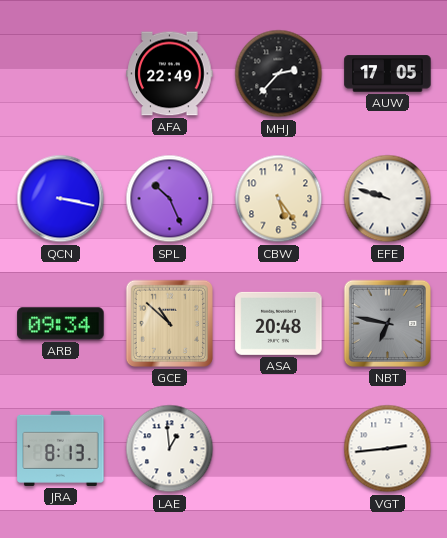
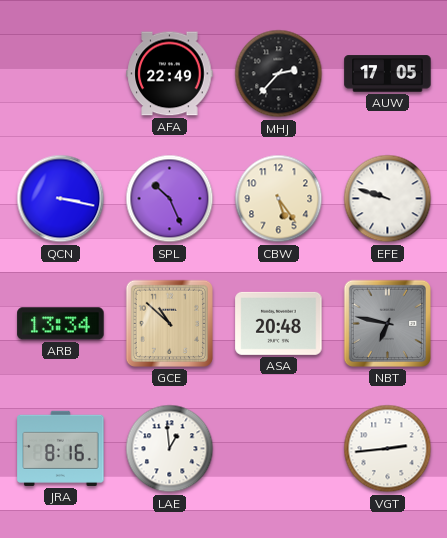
ARB: 09:34 -> 13:34 (61, 324)
JRA: 8:13 -> 8:16 (61, 448)
